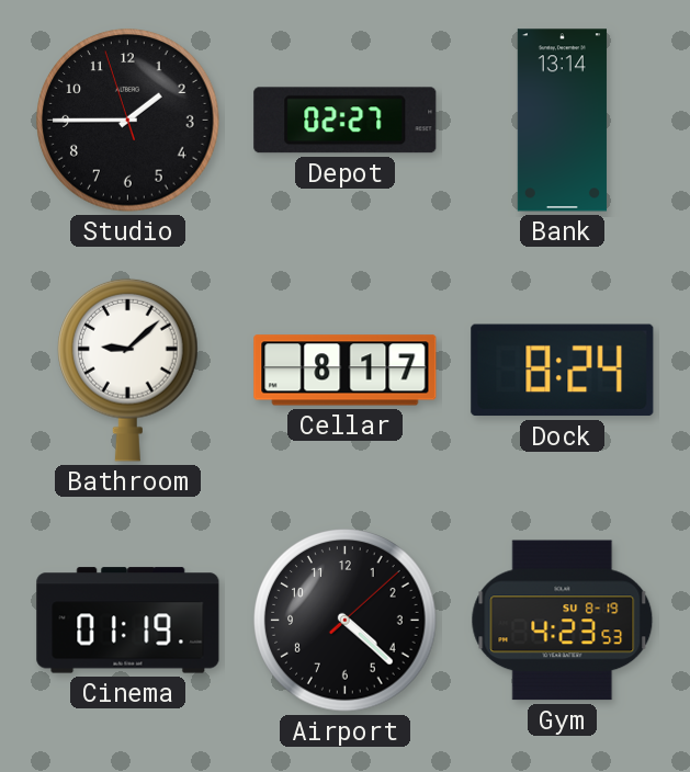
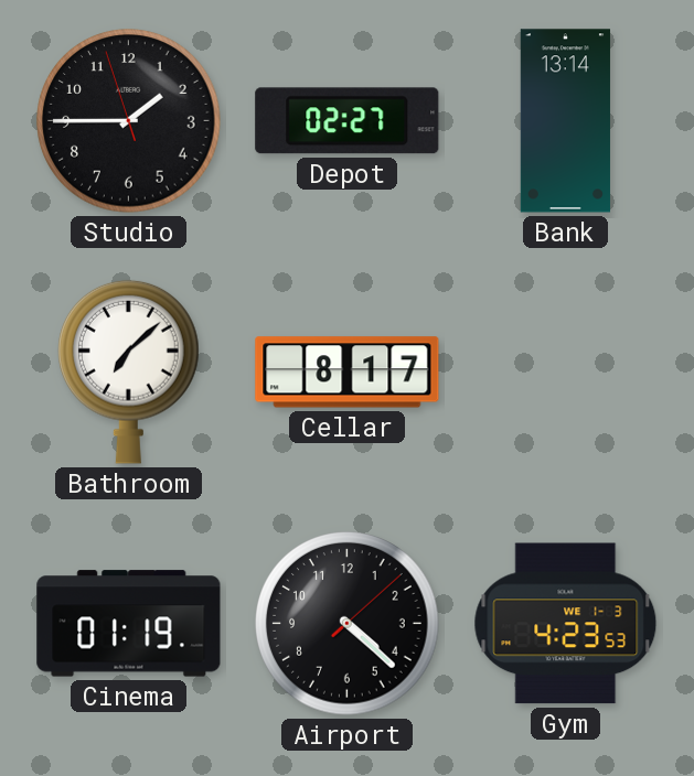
Bathroom: 9:08 -> 7:08 (129, 371)
Dock: 8:24 -> none (563, 371)
Gym date: SU 8-19 -> WE 1-3 (566, 624)
